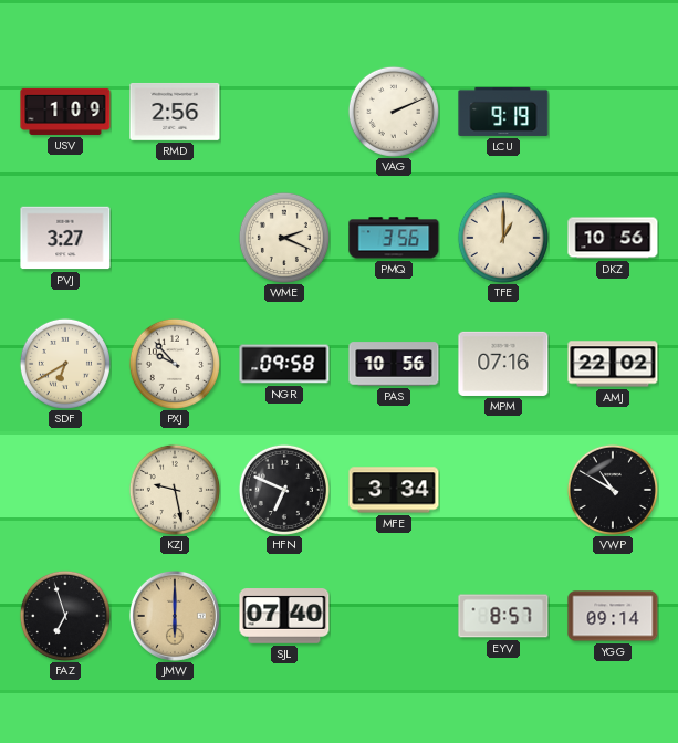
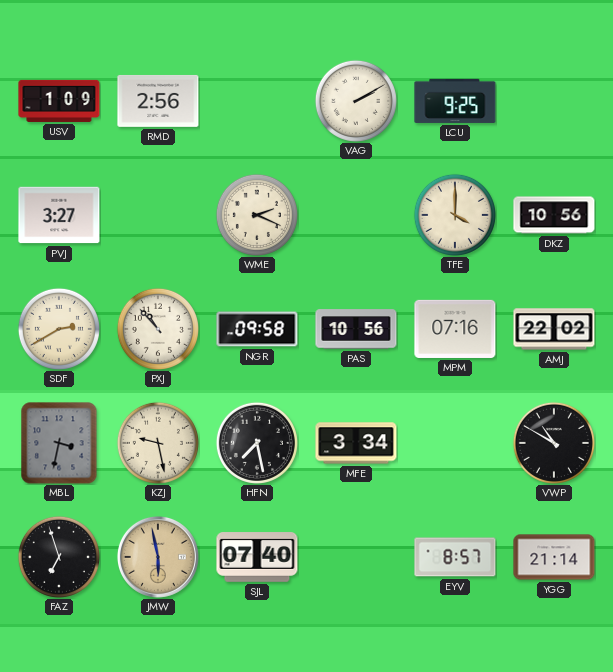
VAG: 2:11 -> 2:10 (356, 101)
LCU: 9:19 -> 9:25 (455, 101)
PMQ: 3:56 -> none (394, 238)
TFE: 1:00 -> 4:00 (455, 215)
SDF: 6:40 -> 2:40 (59, 329)
PXJ: 9:53 -> 10:53 (158, 329)
MBL: none -> 3:32 (59, 443)
HFN: 6:49 -> 7:28 (257, 443)
JMW: 6:00 -> 5:58 (158, 557)
YGG: 09:14 -> 21:14 (554, 557)
